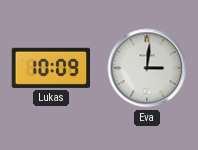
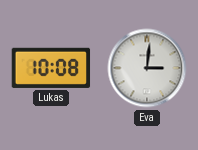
Lukas: 10:09 -> 10:08 (51, 68)
